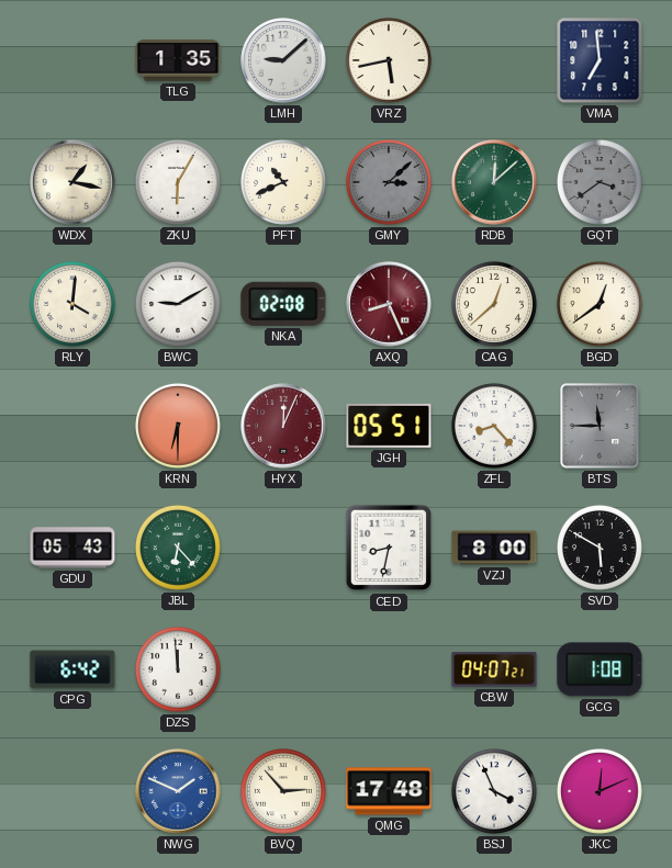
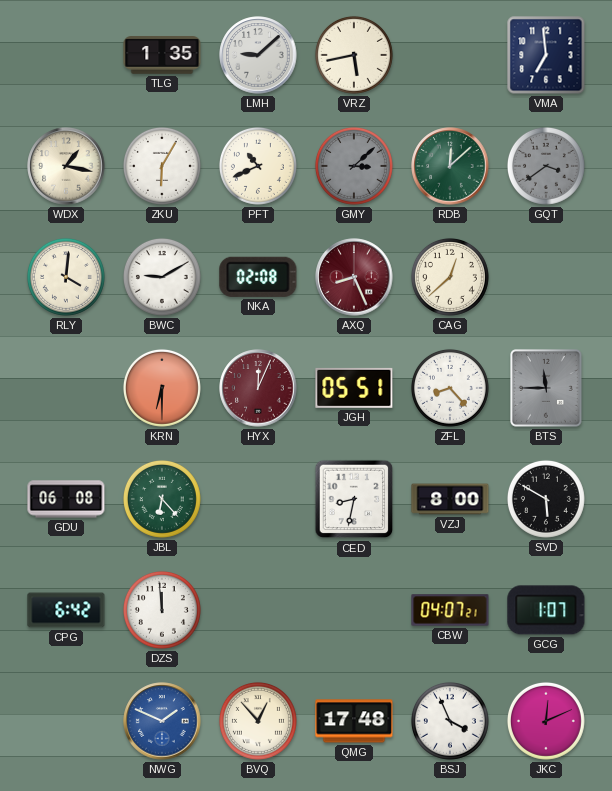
BGD: 12:39 -> none (600, 304)
GDU: 05:43 -> 06:08 (66, 499)
GCG: 1:08 -> 1:07 (546, 610)
BVQ: 2:53 -> 12:53 (258, 721)
